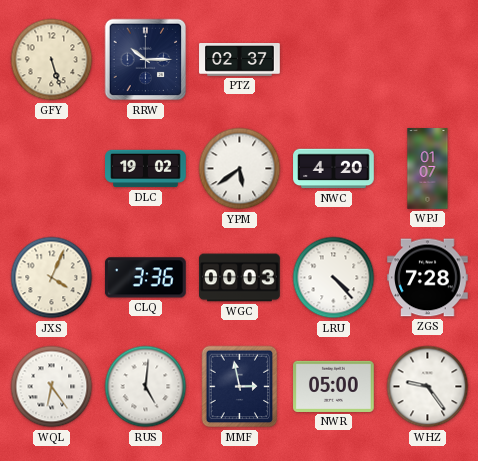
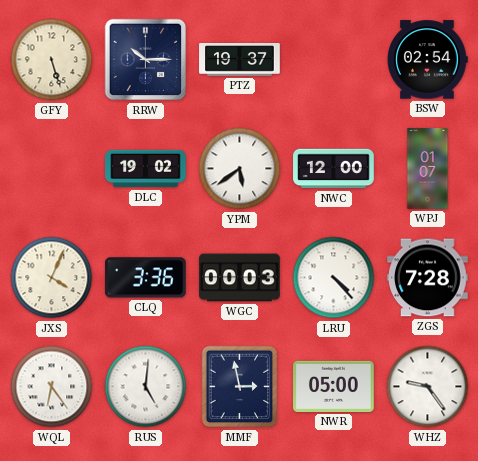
PTZ: 02:37 -> 19:37 (240, 60)
BSW: none -> 02:54 (427, 60)
NWC: 4:20 -> 12:00 (334, 169)
